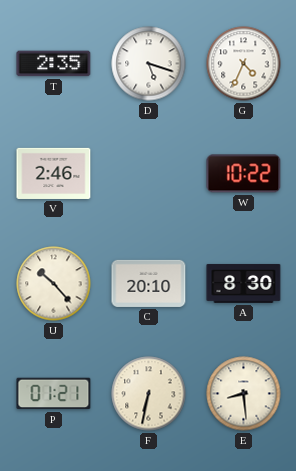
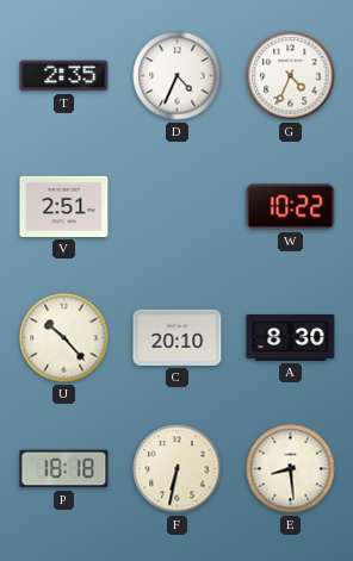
D: 5:18 -> 4:34 (178, 76)
V: 2:46 -> 2:51 (64, 206)
P: 01:21 -> 18:18 (64, 469)
